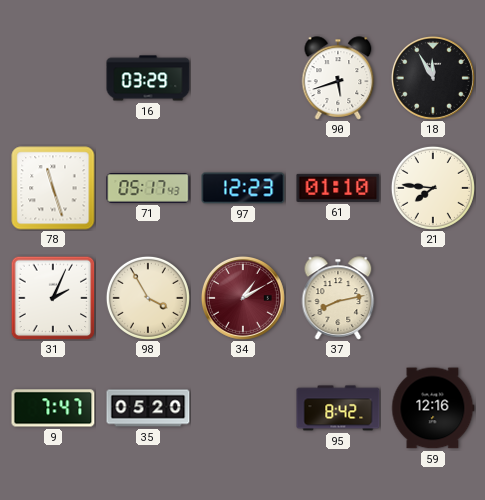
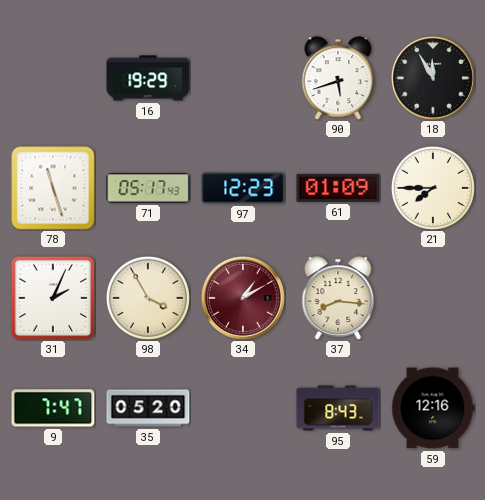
16: 03:29 -> 19:29 (148, 78)
61: 01:10 -> 01:09 (338, 188)
21: 7:46 -> 7:45 (433, 188)
37: 8:13 -> 8:16 (338, 298)
95: 8:42 -> 8:43 (338, 408)
